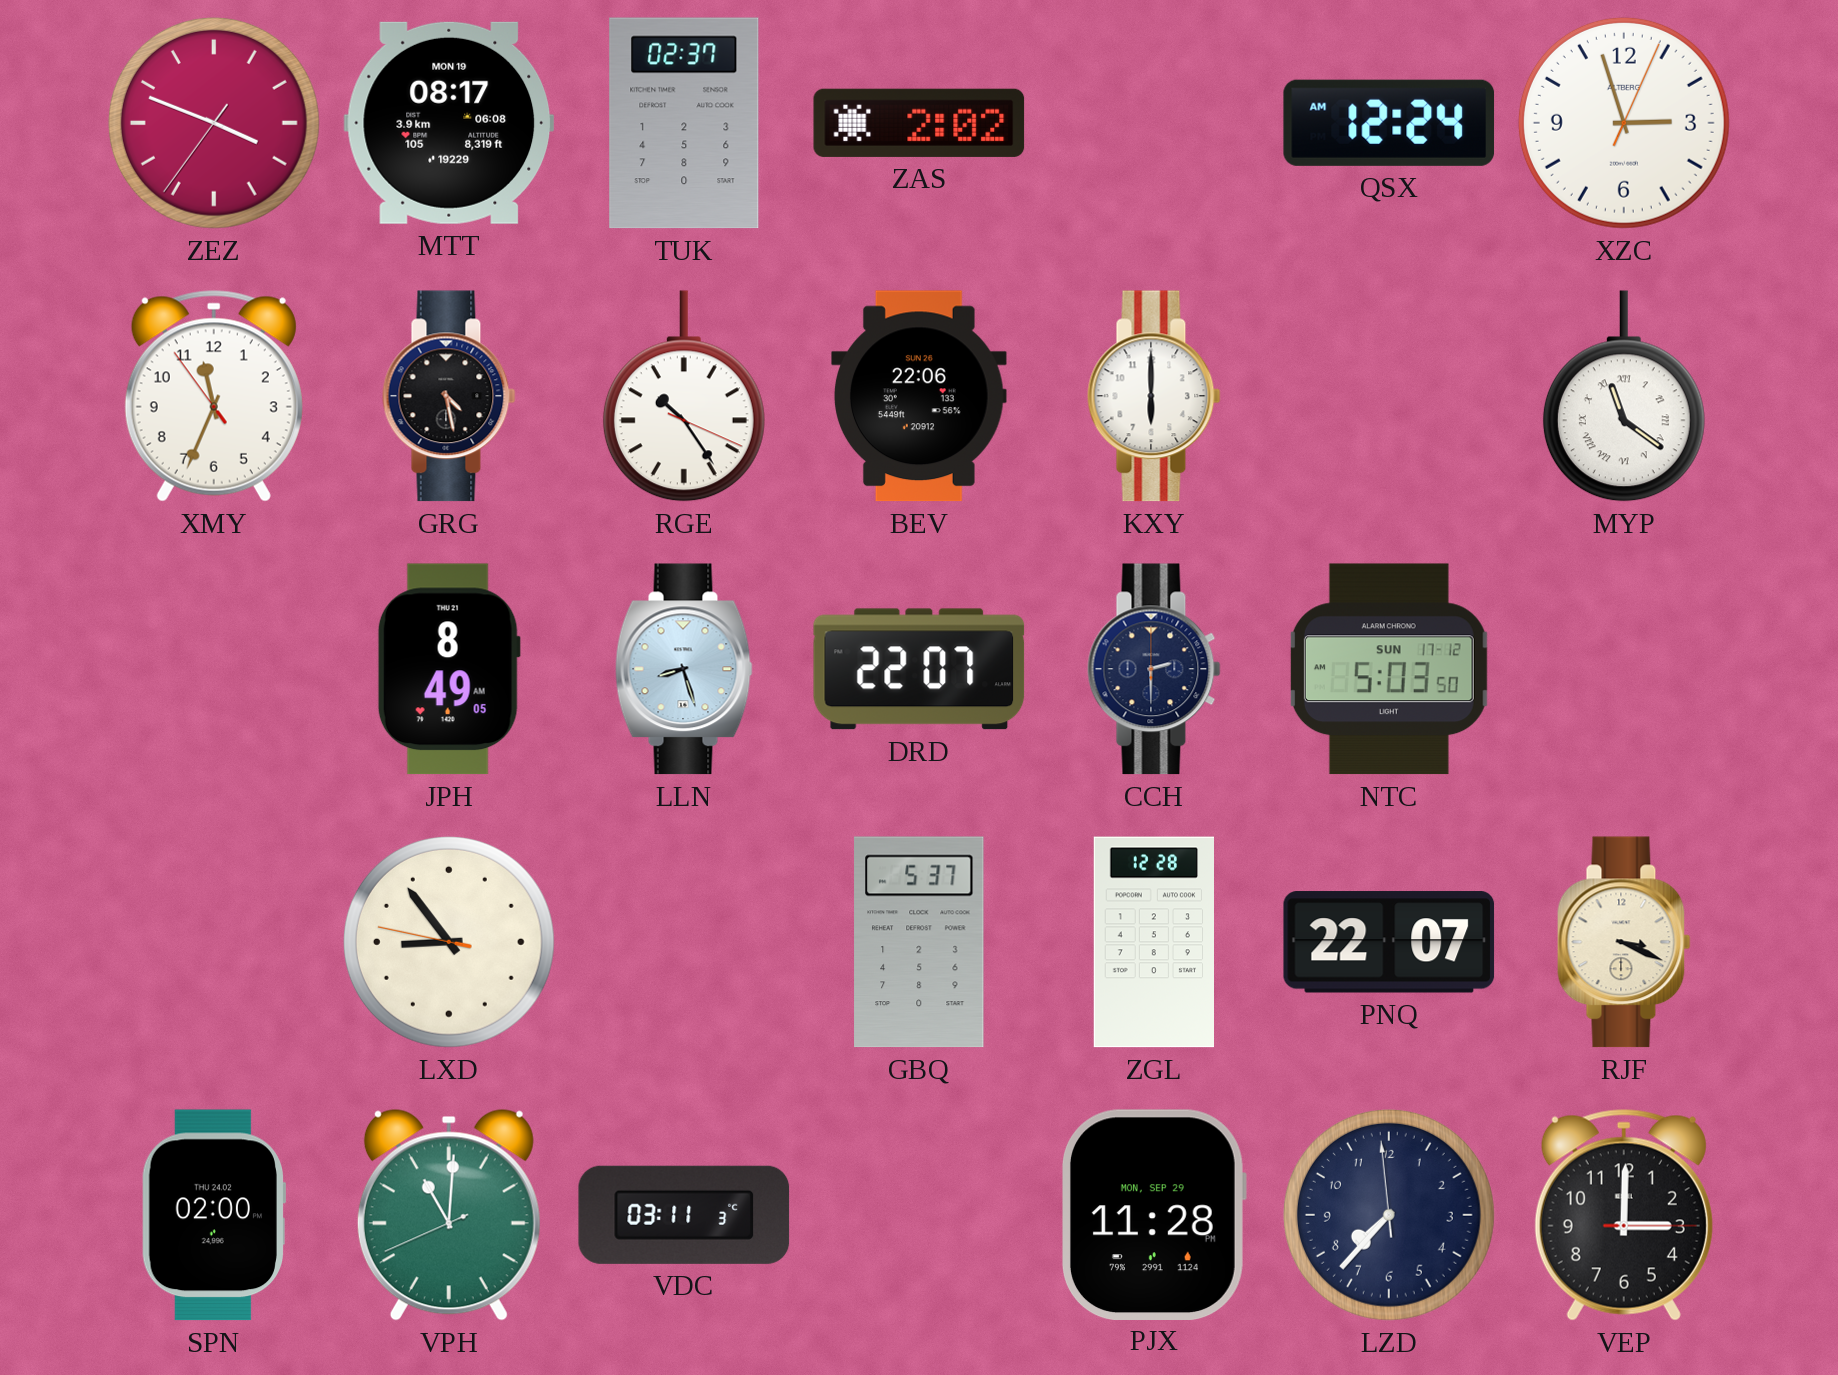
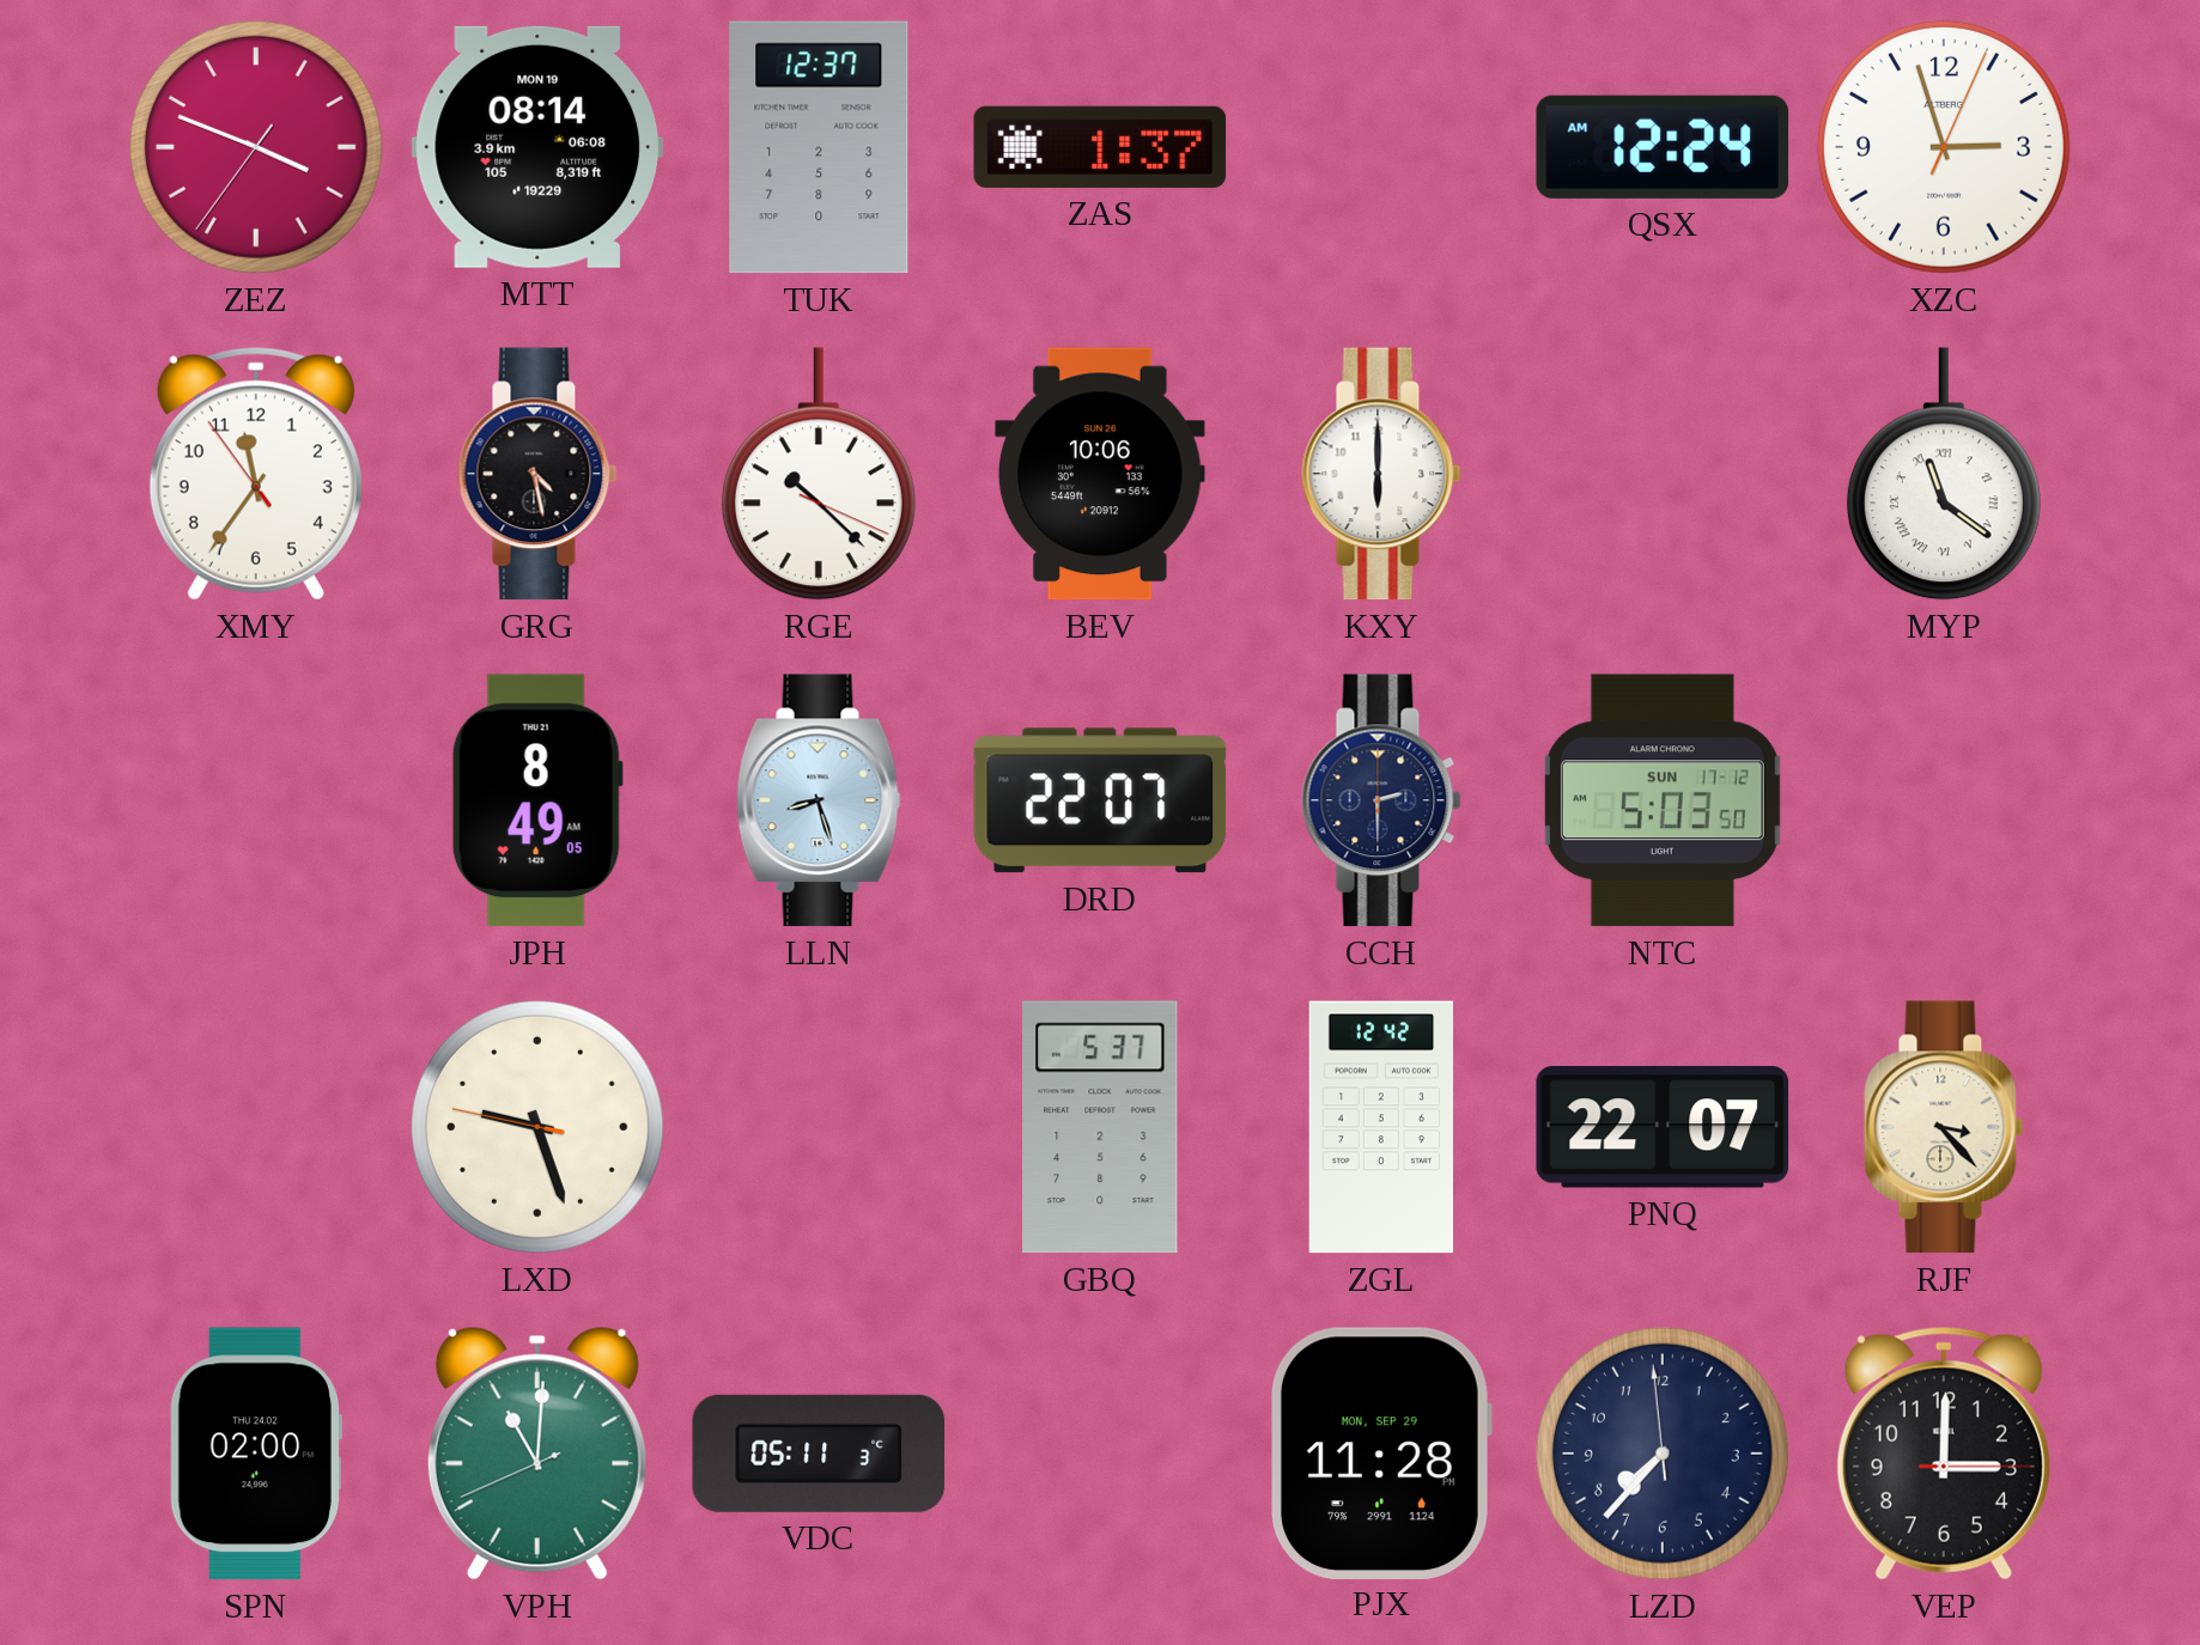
MTT: 08:17 -> 08:14 (537, 147)
TUK: 02:37 -> 12:37 (819, 147)
ZAS: 2:02 -> 1:37 (1100, 147)
XMY: 11:33 -> 11:35 (256, 474)
RGE: 10:24 -> 10:22 (819, 474)
BEV: 22:06 -> 10:06 (1101, 474)
LXD: 8:53 -> 9:26 (537, 1127)
ZGL: 12:28 -> 12:42 (1380, 1127)
RJF: 3:19 -> 3:23 (1944, 1127)
VDC: 03:11 -> 05:11 (819, 1454)
